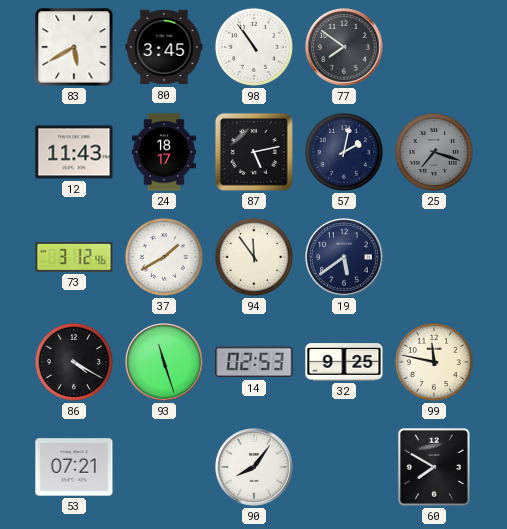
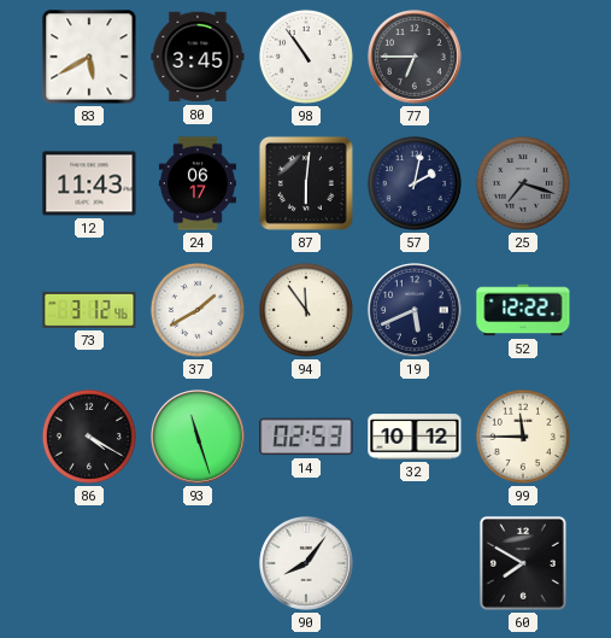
77: 7:51 -> 6:45 (415, 57)
24: 18:17 -> 06:17 (198, 183)
87: 5:13 -> 6:01 (306, 183)
19: 5:39 -> 5:41 (415, 310)
52: none -> 12:22 (523, 310)
32: 9:25 -> 10:12 (415, 437)
99: 11:47 -> 11:45 (523, 437)
53: 07:21 -> none (74, 467)
